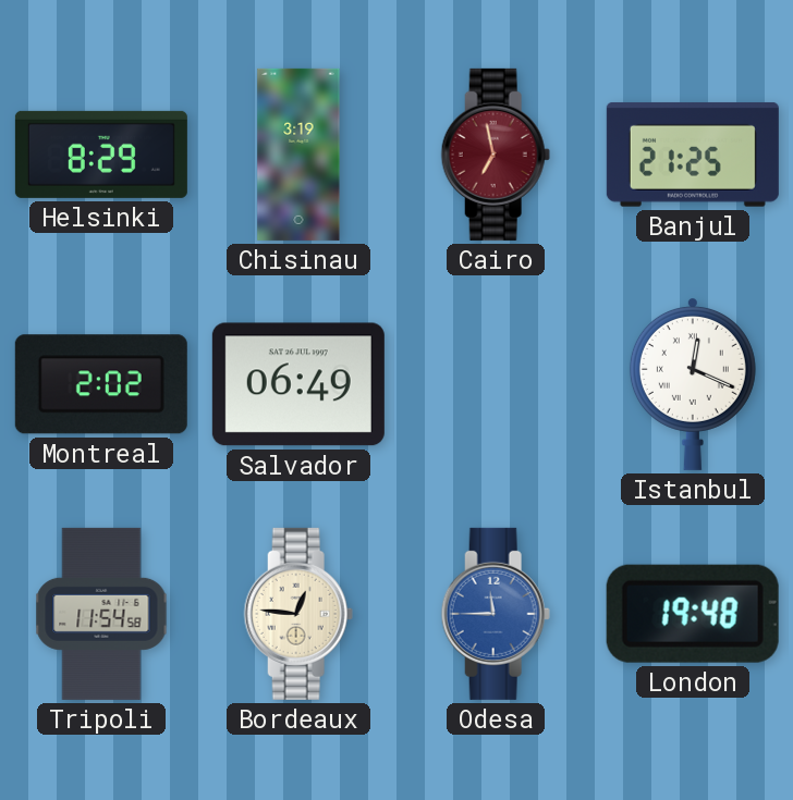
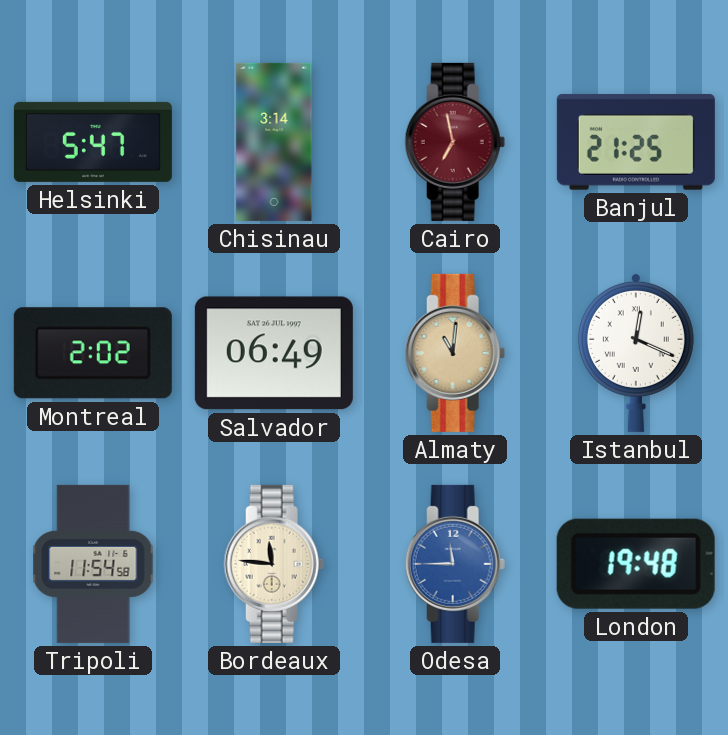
Helsinki: 8:29 -> 5:47 (93, 142)
Chisinau: 3:19 -> 3:14 (274, 142)
Almaty: none -> 11:01 (455, 353)
Bordeaux: 12:46 -> 11:46 (274, 564)
